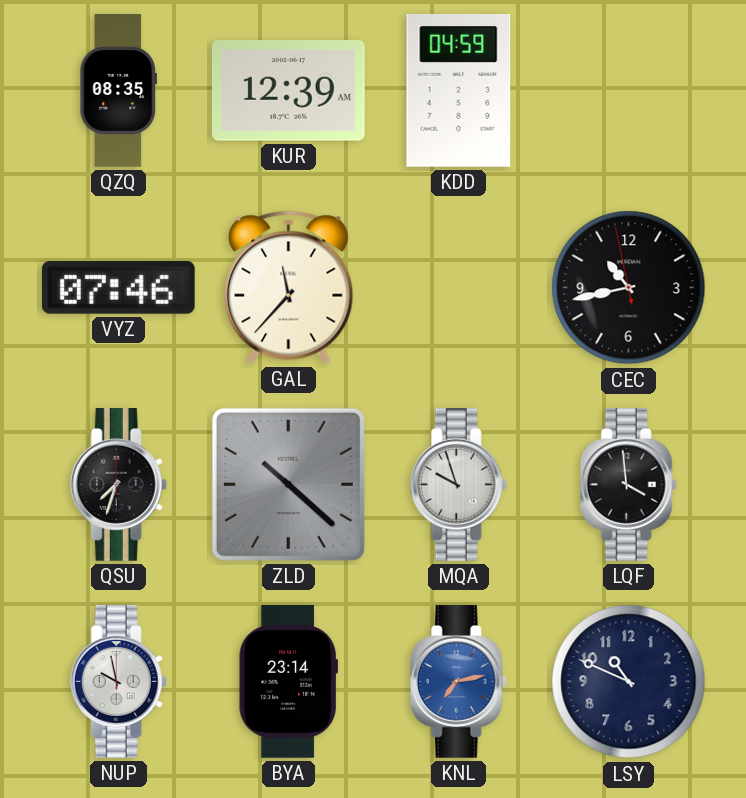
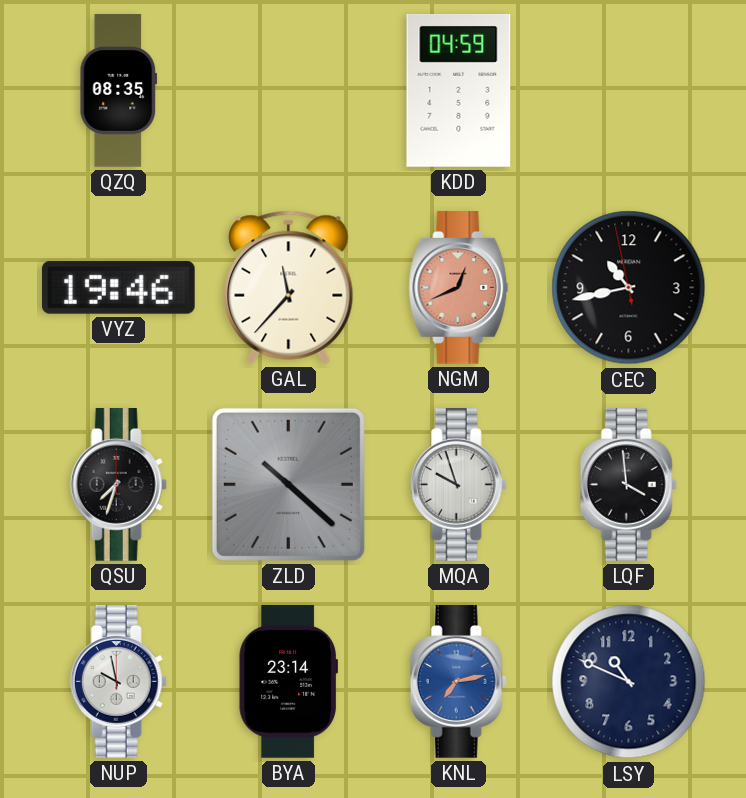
KUR: 12:39 -> none (288, 91)
VYZ: 07:46 -> 19:46 (118, 288)
NGM: none -> 12:41 (459, 288)
